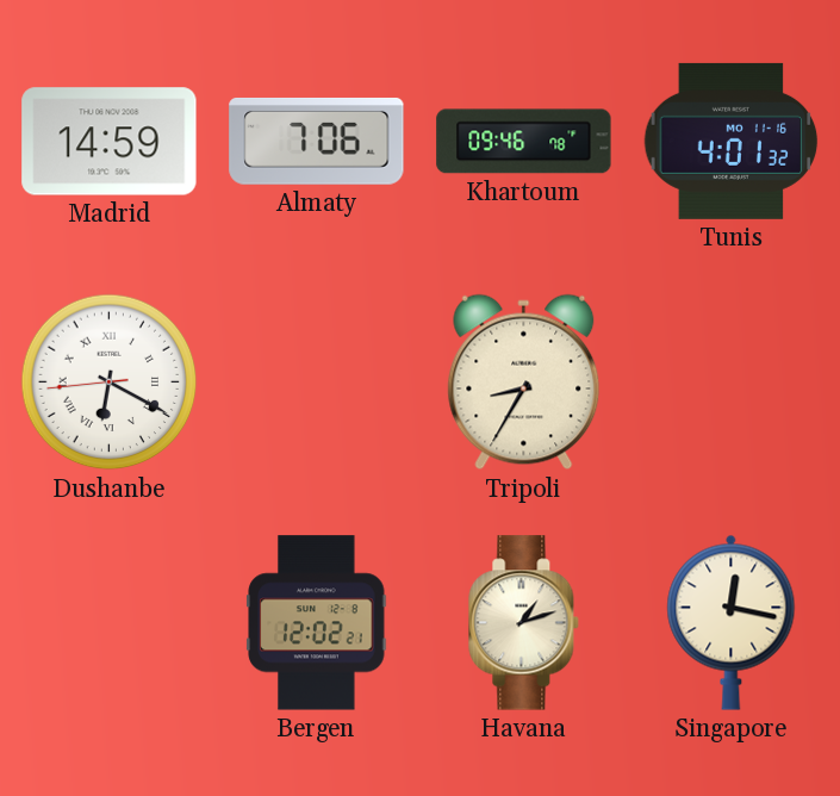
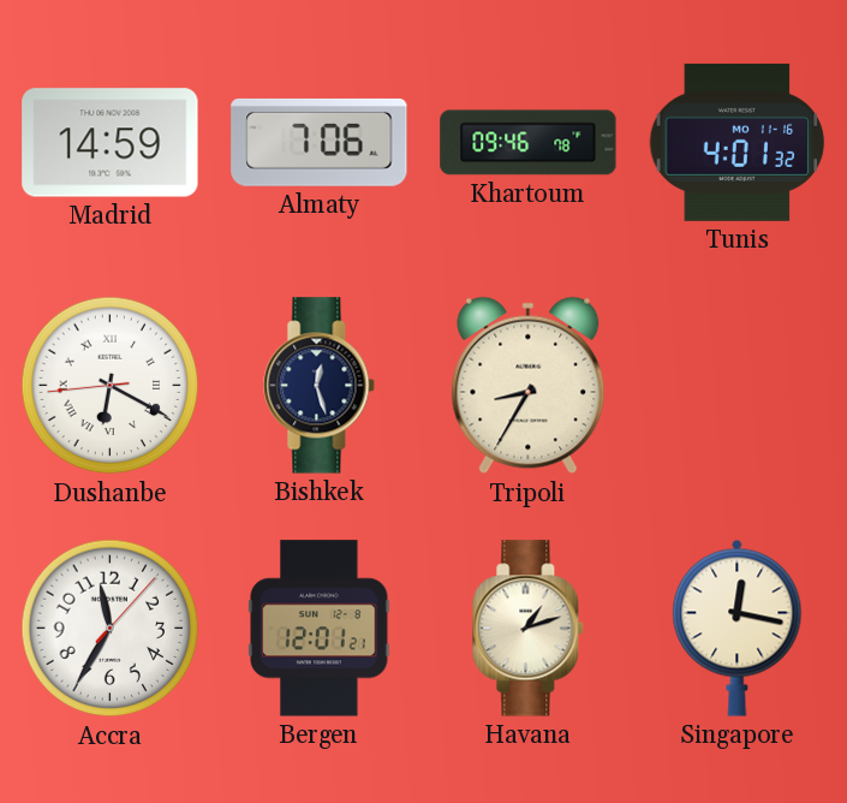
Bishkek: none -> 12:27 (320, 386)
Accra: none -> 11:35 (111, 629)
Bergen: 12:02 -> 12:01 (320, 629)
